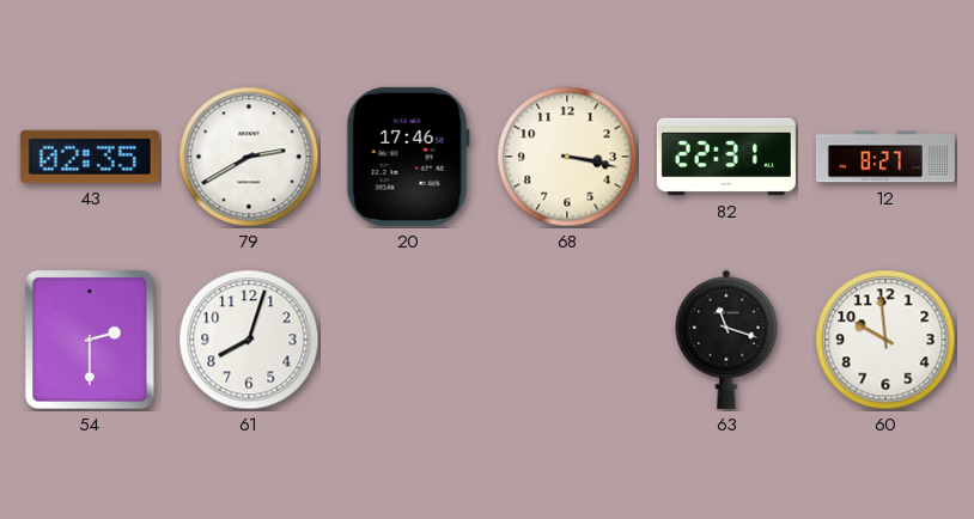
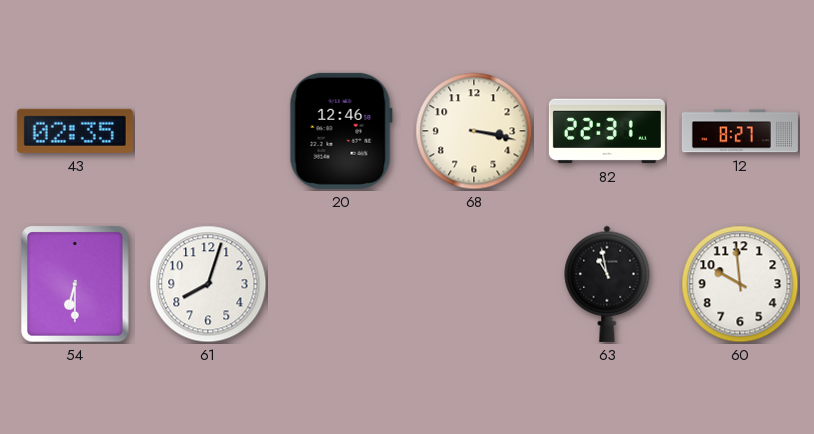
79: 2:40 -> none (249, 157)
20: 17:46 -> 12:46 (341, 131)
54: 2:30 -> 6:30 (75, 284)
63: 11:18 -> 10:58 (607, 284)
